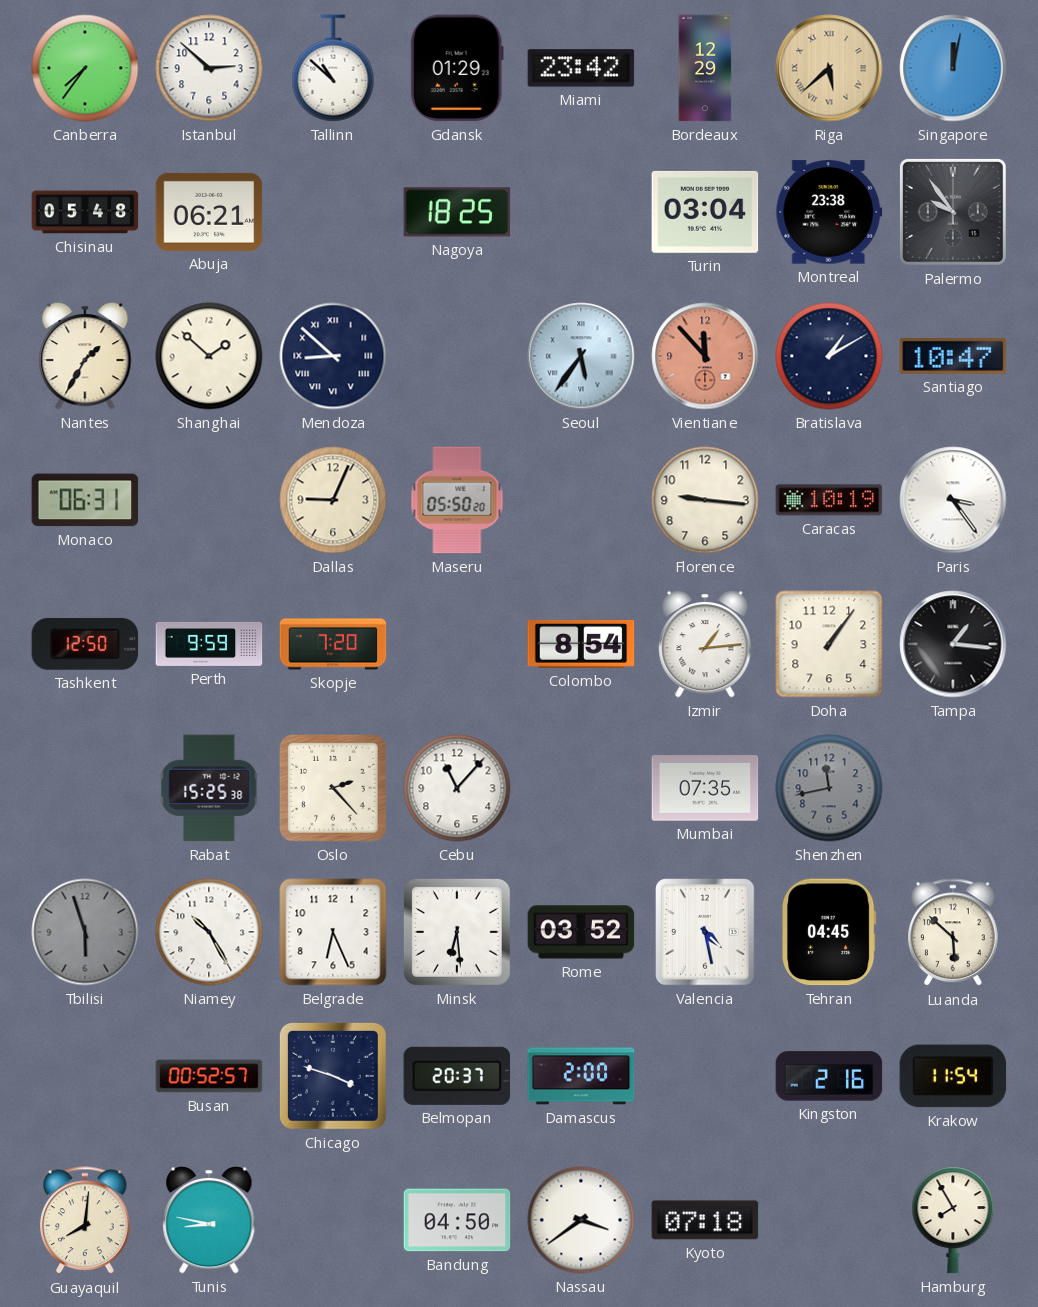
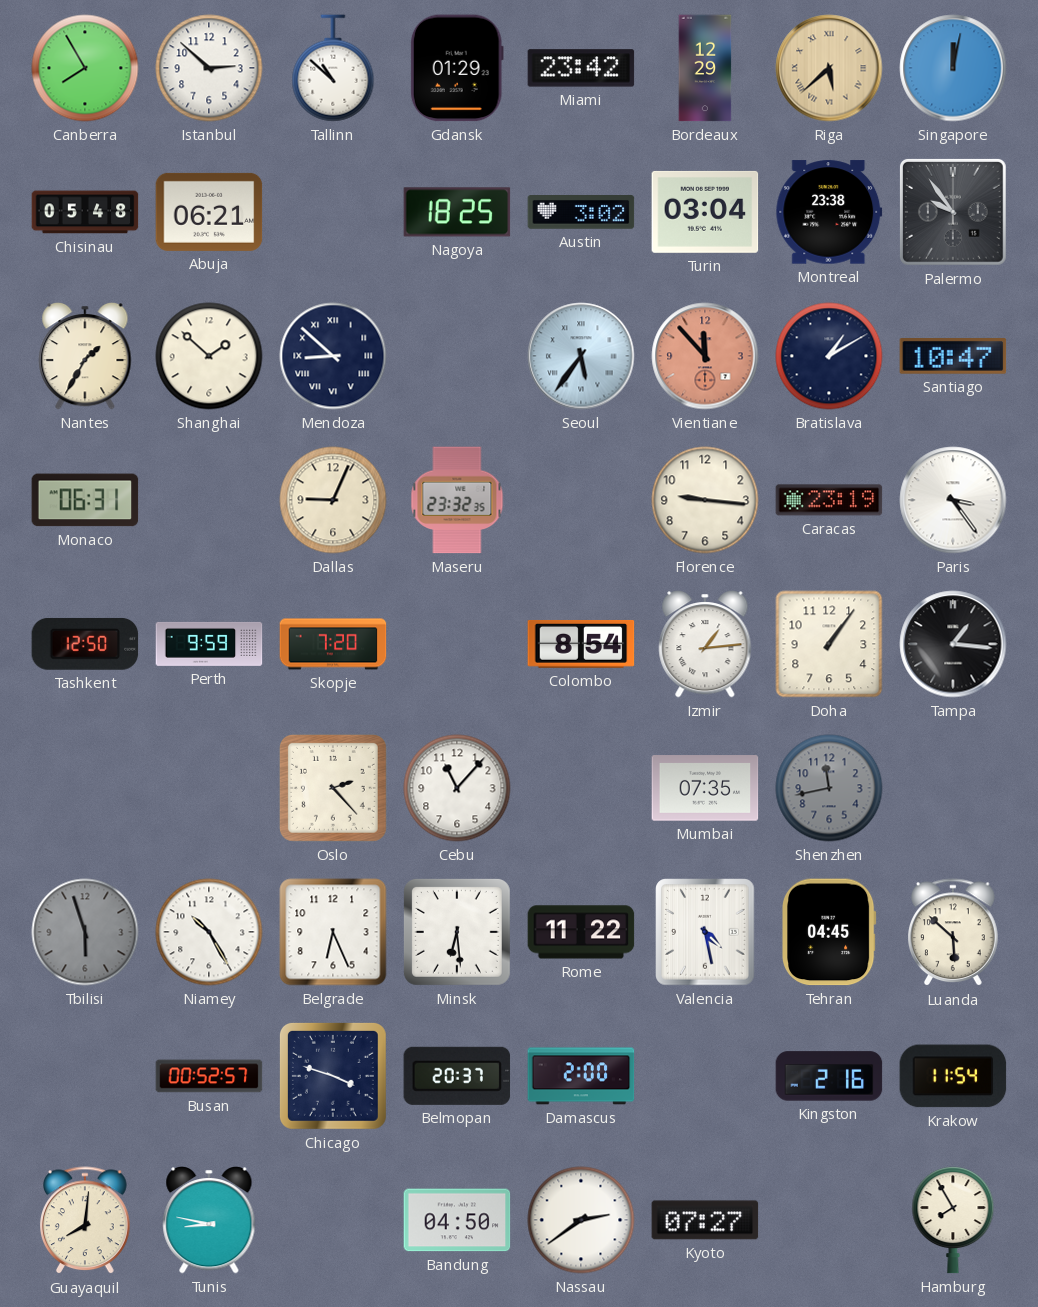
Canberra: 7:36 -> 7:55 (85, 68)
Austin: none -> 3:02 (581, 213)
Maseru: 05:50 -> 23:32 (457, 500)
Caracas: 10:19 -> 23:19 (829, 500)
Rabat: 15:25 -> none (209, 788)
Rome: 03:52 -> 11:22 (581, 932)
Nassau: 3:39 -> 2:39 (581, 1220)
Kyoto: 07:18 -> 07:27 (705, 1220)
